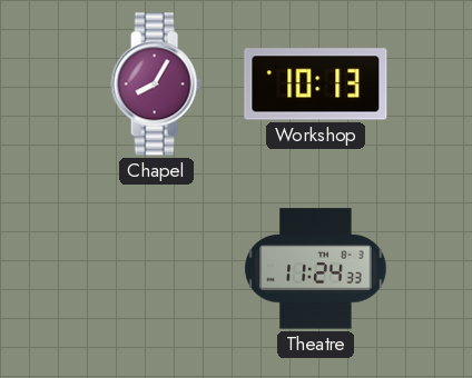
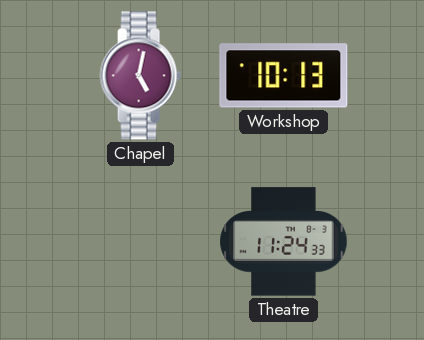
Chapel: 8:05 -> 5:02 (140, 76)
